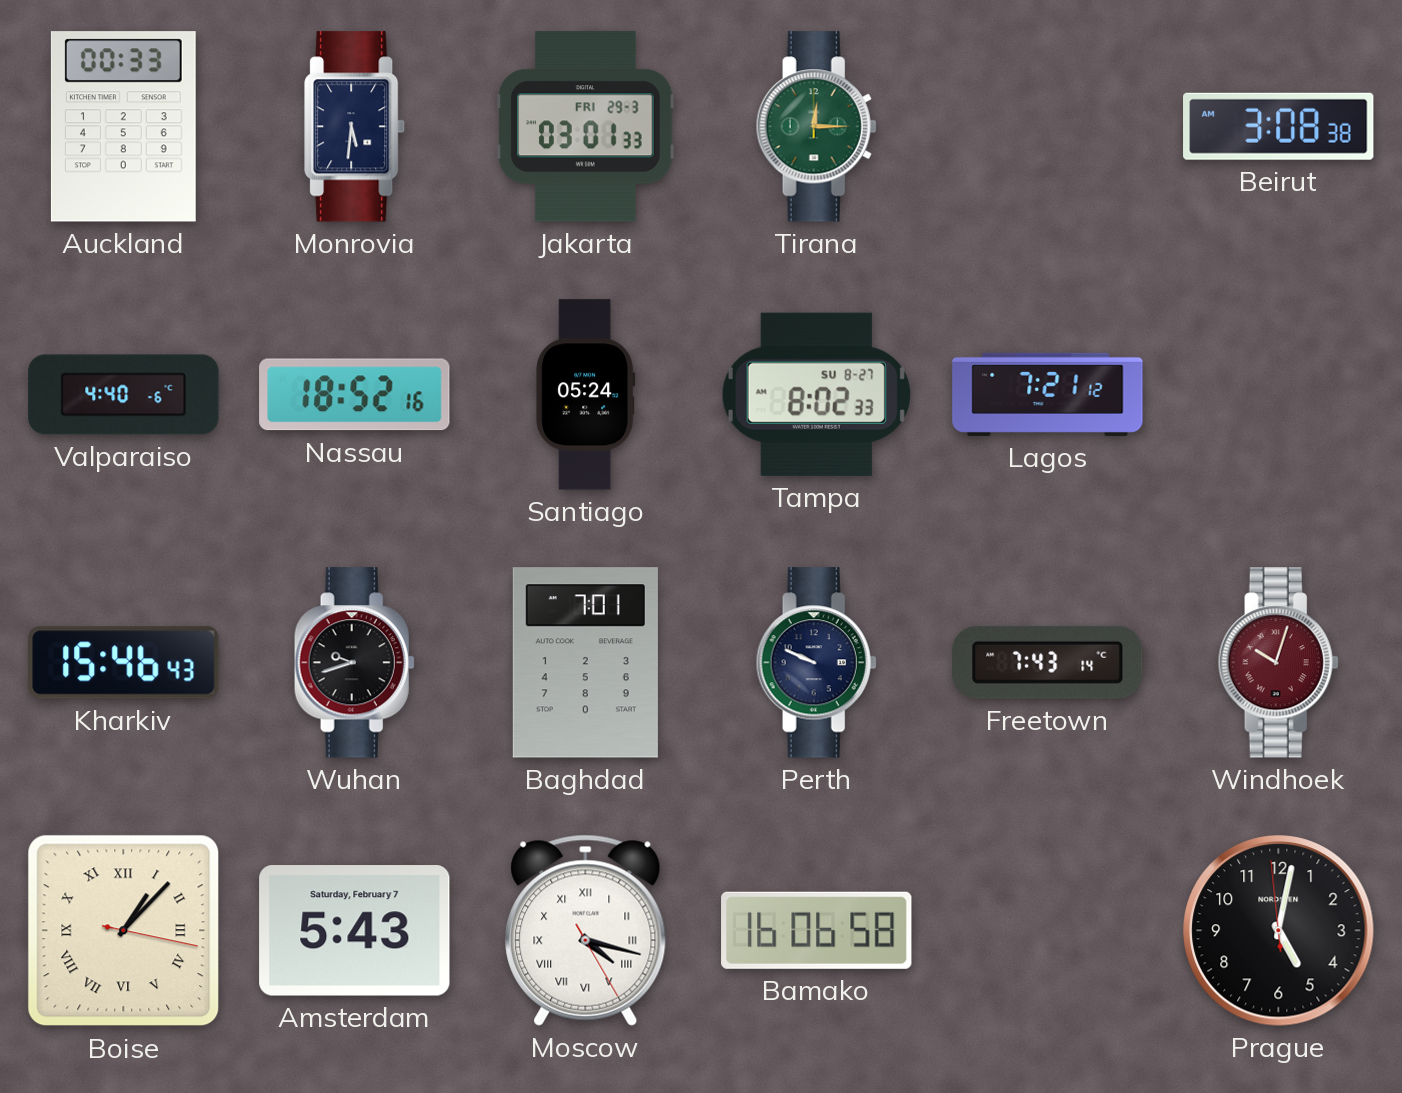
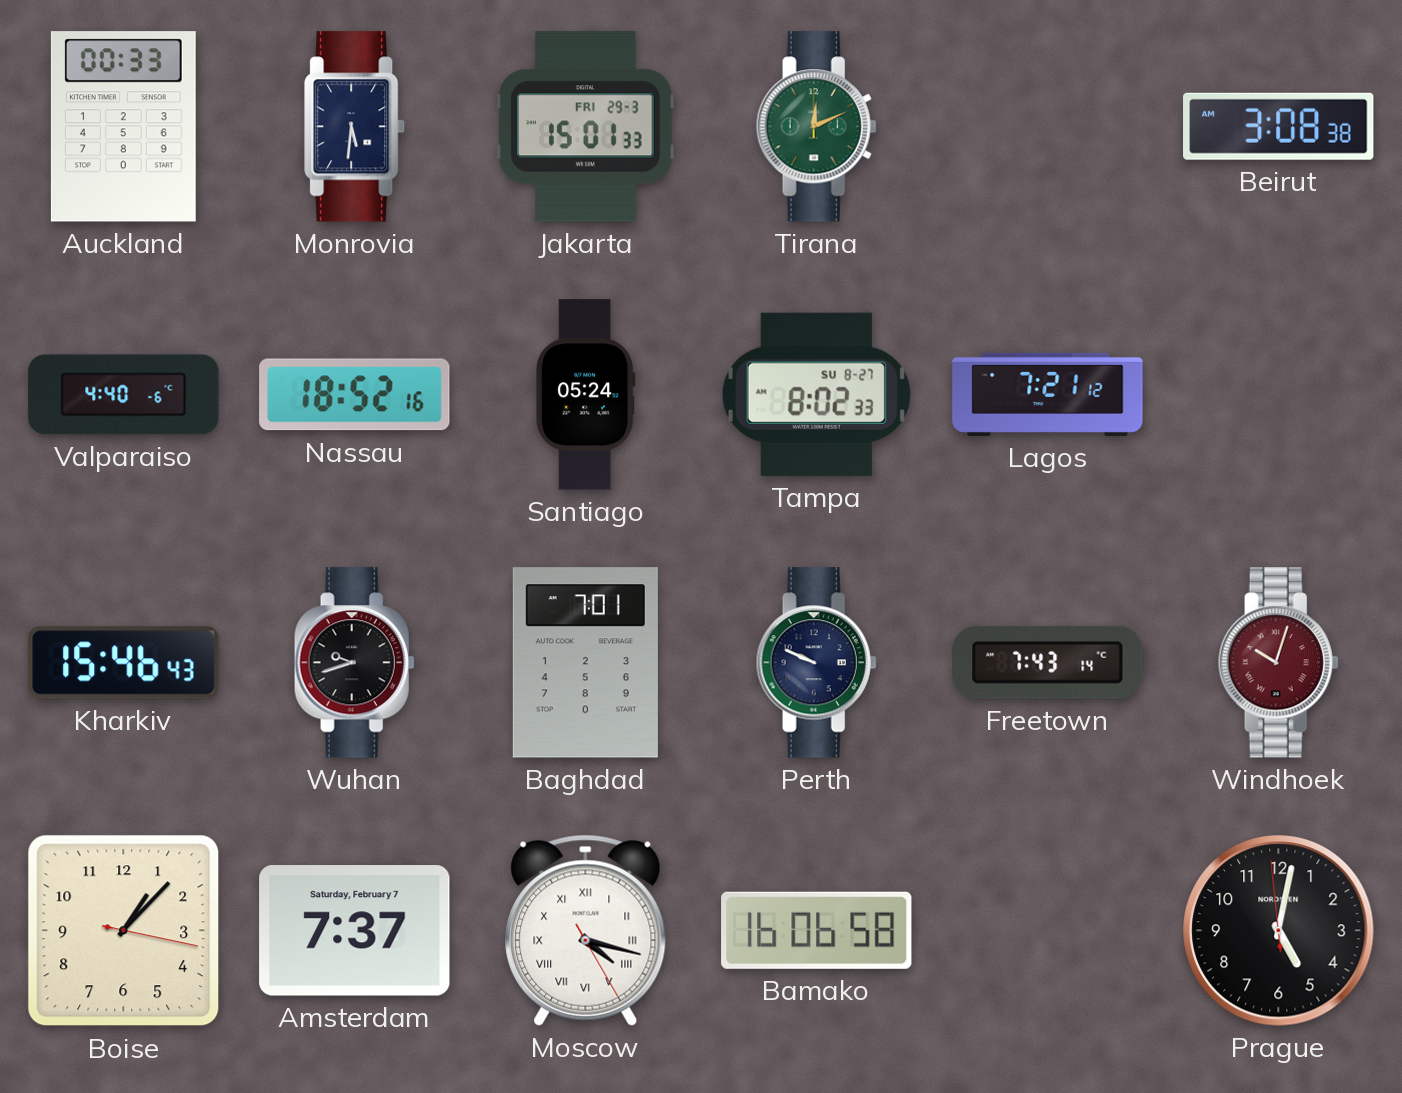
Jakarta: 03:01 -> 15:01 (586, 127)
Tirana: 12:15 -> 12:11 (816, 127)
Boise numerals: Roman -> Arabic (124, 931)
Amsterdam: 5:43 -> 7:37 (355, 931)
